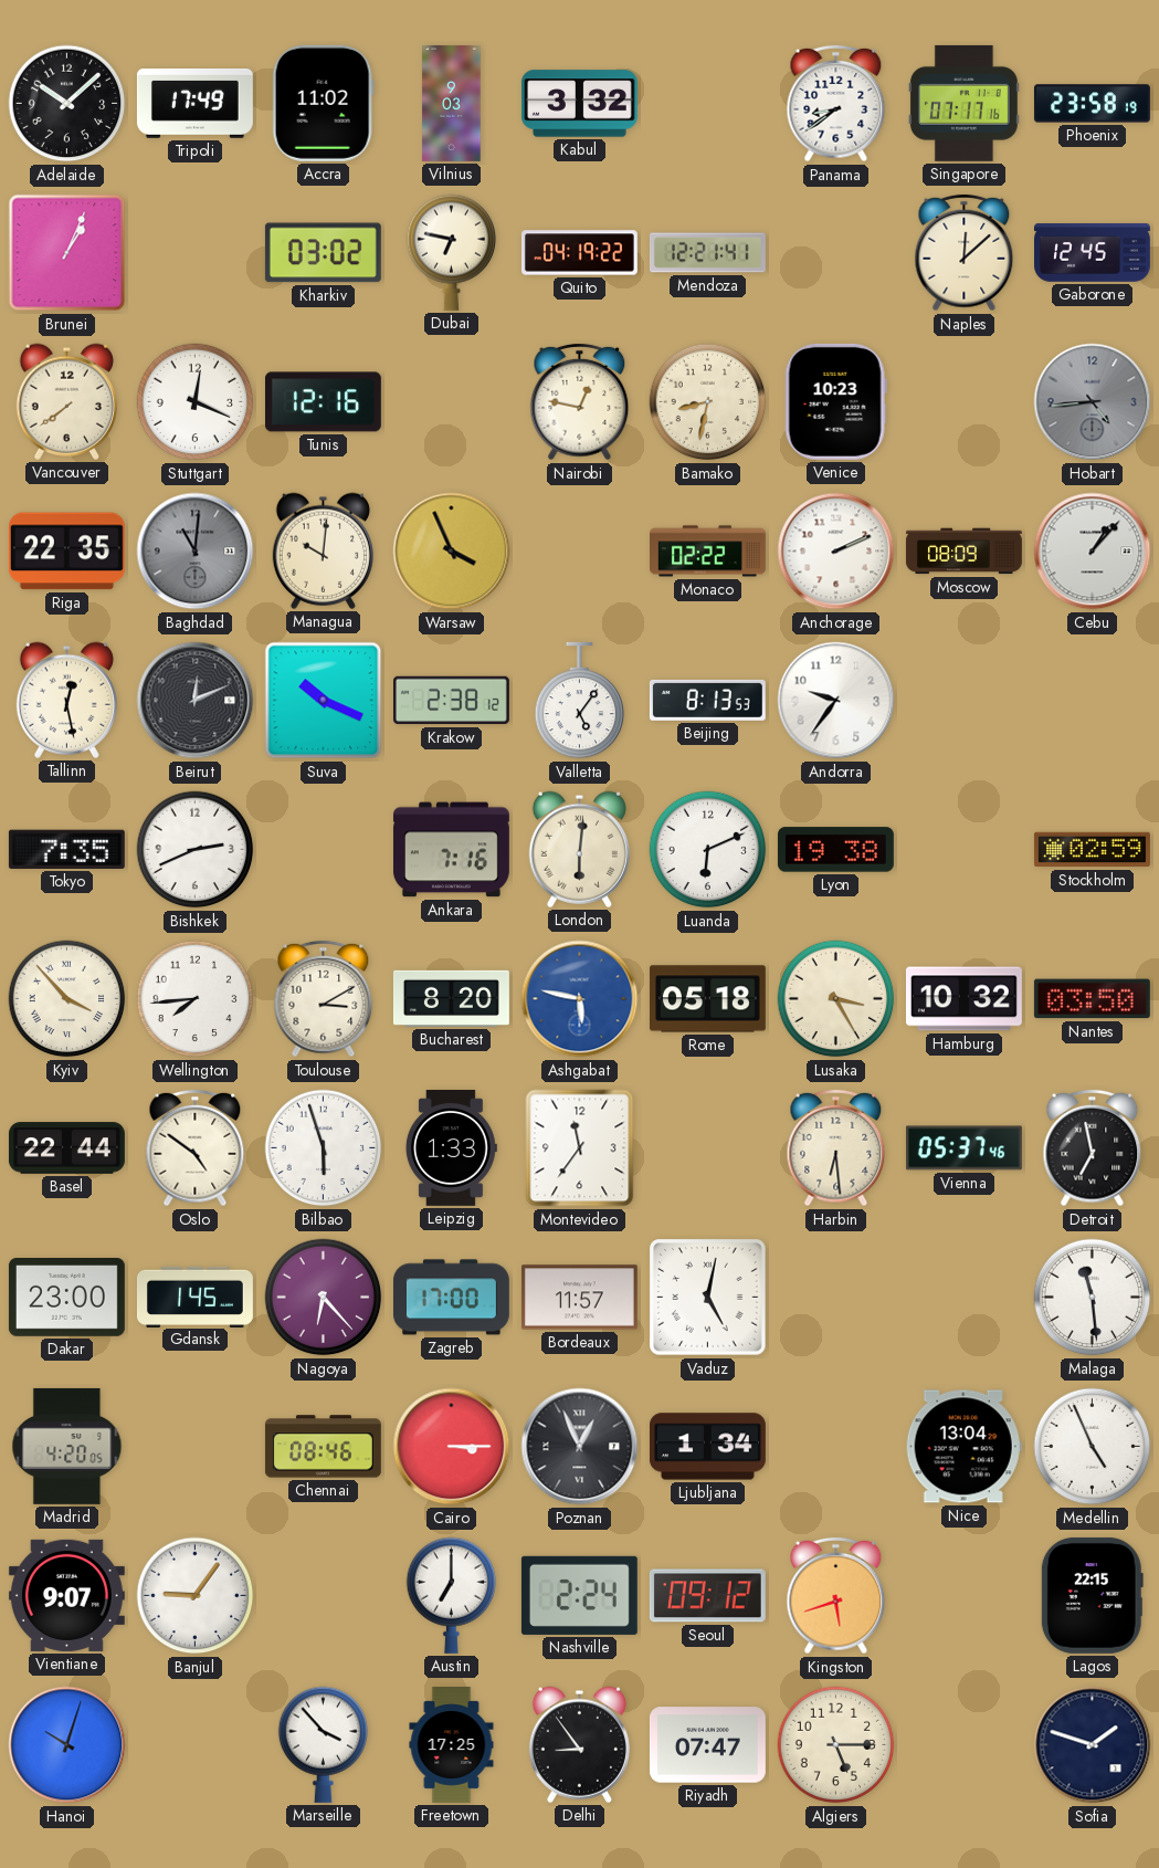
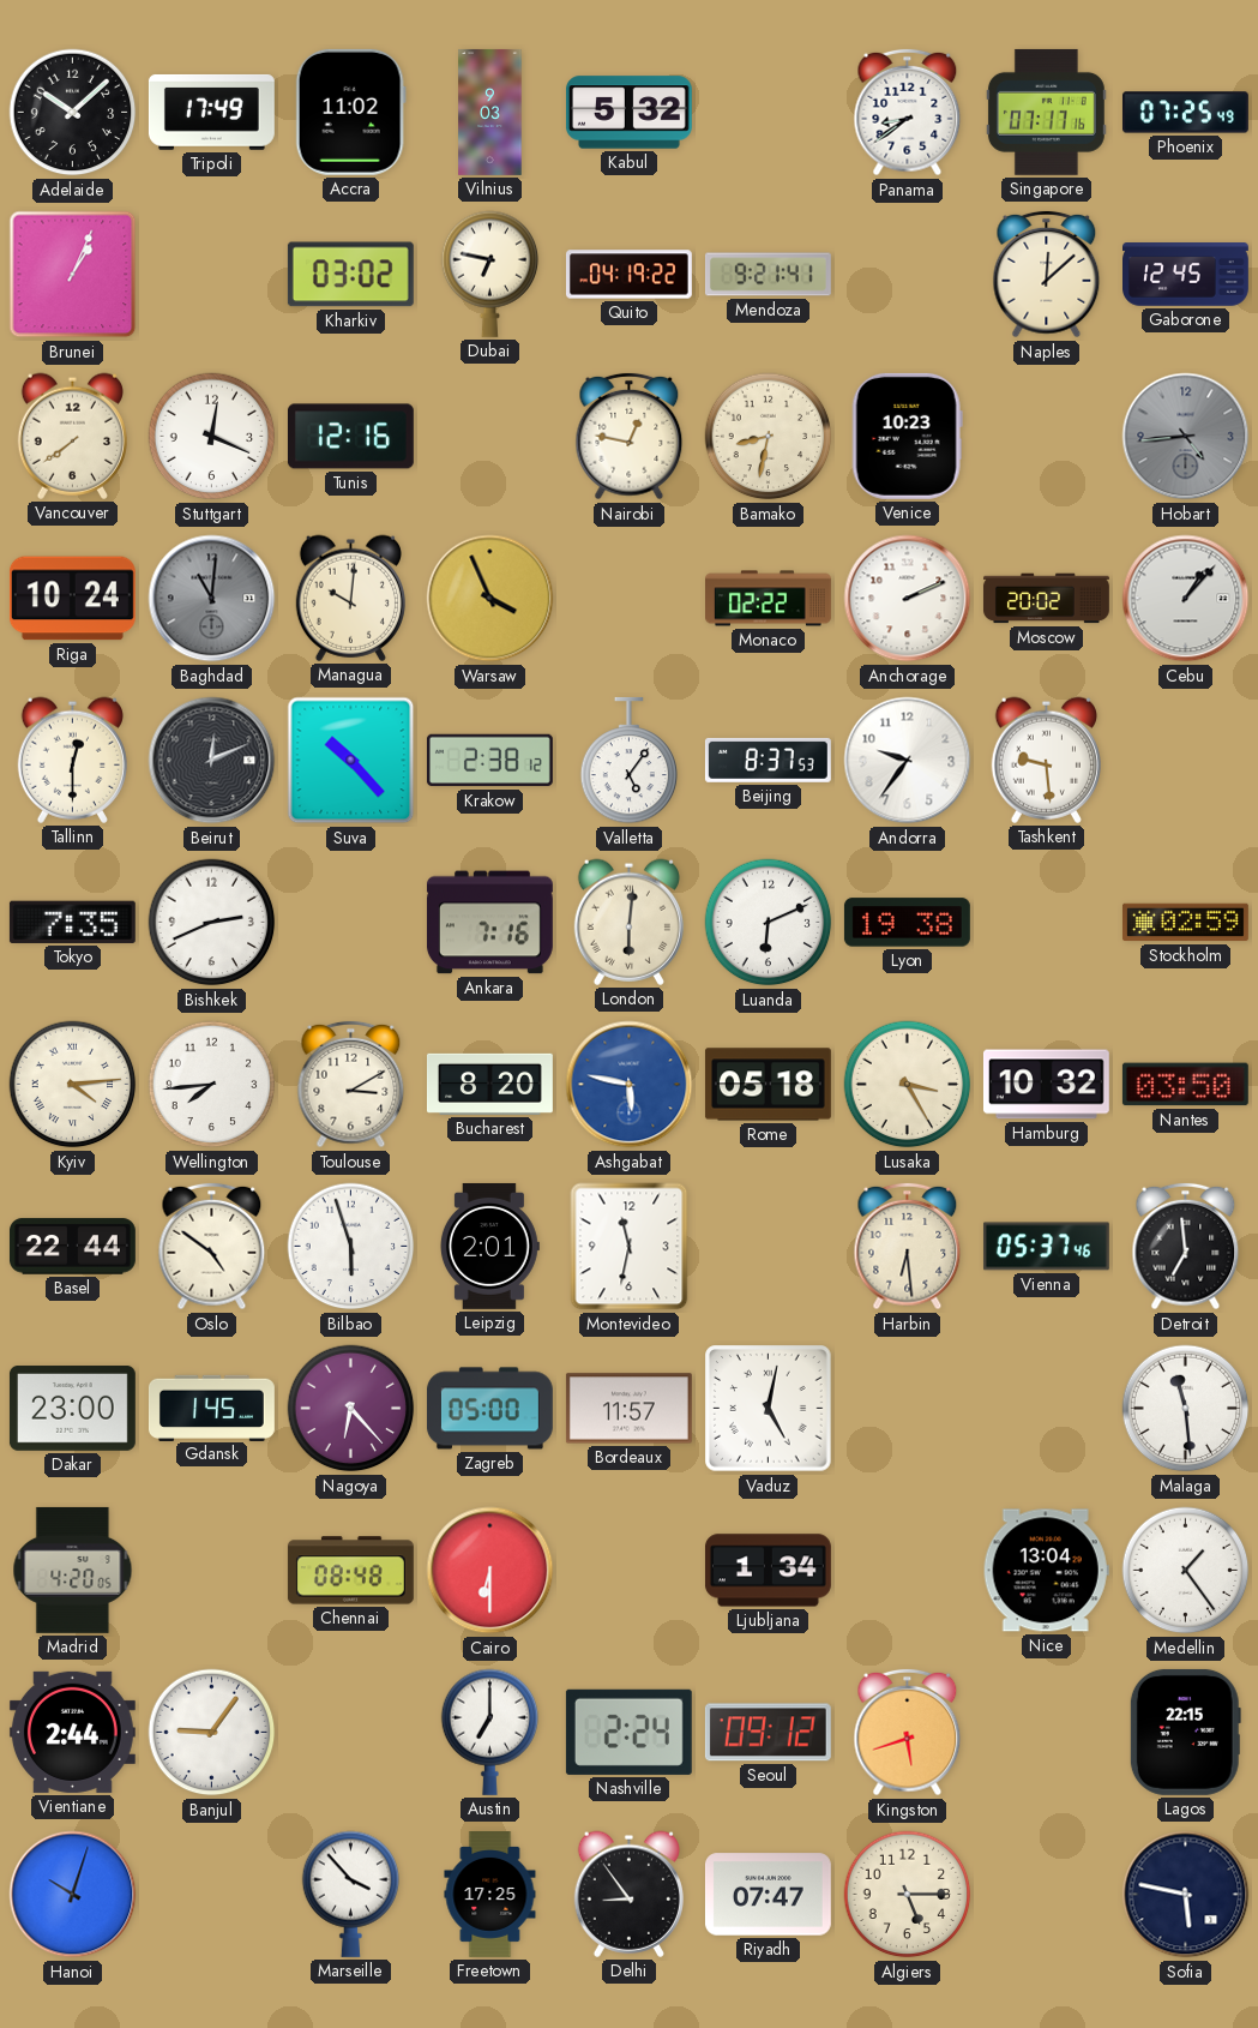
Kabul: 3:32 -> 5:32 (628, 113)
Phoenix: 23:58 -> 07:25 (1185, 113)
Mendoza: 12:21 -> 9:21 (768, 275)
Riga: 22:35 -> 10:24 (72, 599)
Moscow: 08:09 -> 20:02 (1046, 599)
Tallinn: 12:28 -> 12:30 (72, 760)
Suva: 10:19 -> 10:23 (351, 761)
Beijing: 8:13 -> 8:37 (768, 760)
Tashkent: none -> 9:29 (1046, 760)
Kyiv: 3:53 -> 4:14 (73, 1085)
Leipzig: 1:33 -> 2:01 (489, 1246)
Montevideo: 11:36 -> 11:32 (630, 1247)
Detroit: 6:58 -> 6:59 (1186, 1247)
Zagreb: 17:00 -> 05:00 (489, 1409)
Chennai: 08:46 -> 08:48 (350, 1571)
Cairo: 3:15 -> 6:30 (490, 1571)
Poznan: 12:56 -> none (580, 1447)
Medellin: 4:56 -> 1:24 (1186, 1571)
Vientiane: 9:07 -> 2:44 (72, 1732)
Sofia: 1:48 -> 5:47 (1186, 1895)
